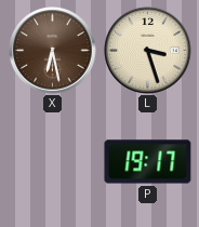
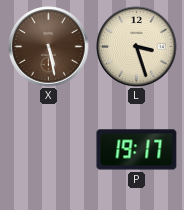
X: 6:28 -> 5:28 (49, 47)
